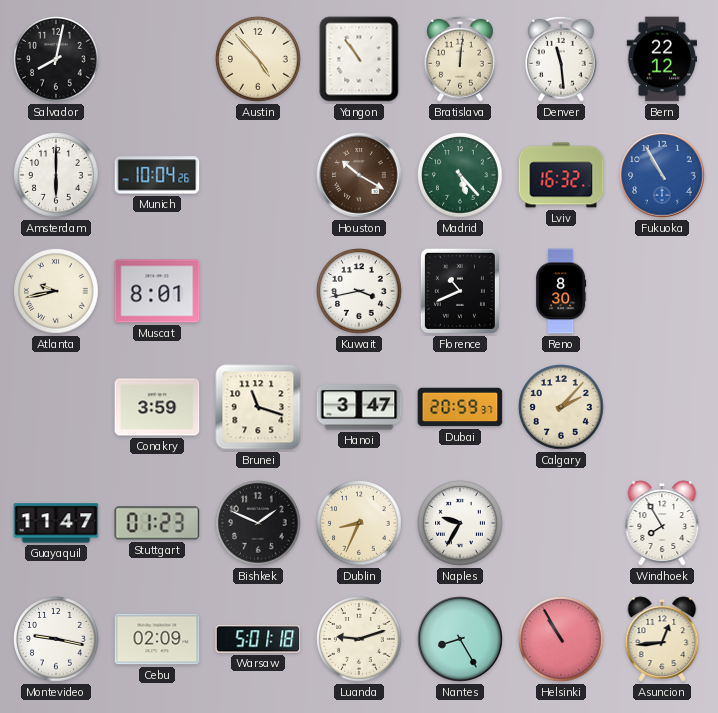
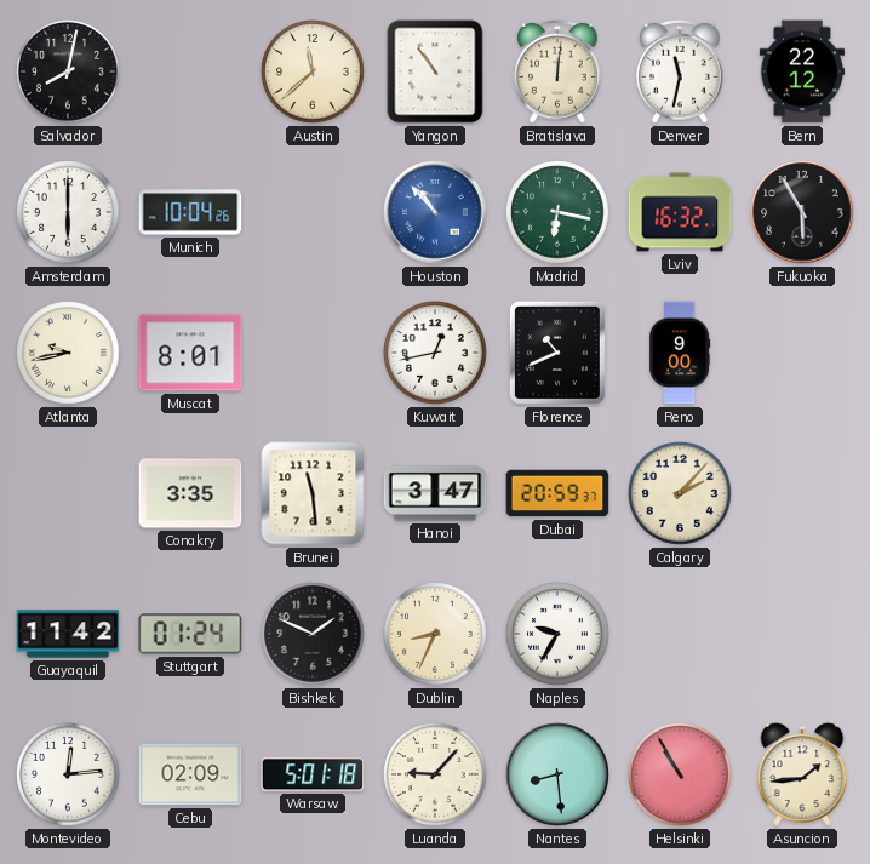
Austin: 4:53 -> 11:38 (314, 73)
Denver: 11:29 -> 11:32 (681, 71)
Houston: 10:20 -> 10:53 (435, 212)
Houston dial: brown -> blue (435, 212)
Madrid: 5:23 -> 6:17 (559, 213)
Fukuoka: 10:55 -> 5:55 (802, 212)
Fukuoka dial: blue -> black (802, 212)
Kuwait: 3:43 -> 12:43 (436, 354)
Reno: 8:30 -> 9:00 (680, 353)
Conakry: 3:59 -> 3:35 (190, 493)
Brunei: 11:18 -> 11:29 (313, 493)
Guayaquil: 11:47 -> 11:42 (68, 634)
Stuttgart: 01:23 -> 01:24 (190, 634)
Windhoek: 7:55 -> none (662, 523)
Montevideo: 9:17 -> 12:14 (69, 776)
Luanda: 9:12 -> 9:07 (436, 776)
Nantes: 8:25 -> 8:29 (557, 774)
Asuncion: 12:44 -> 1:44 (802, 774)
